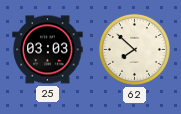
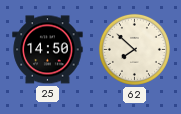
25: 03:03 -> 14:50 (48, 50)
